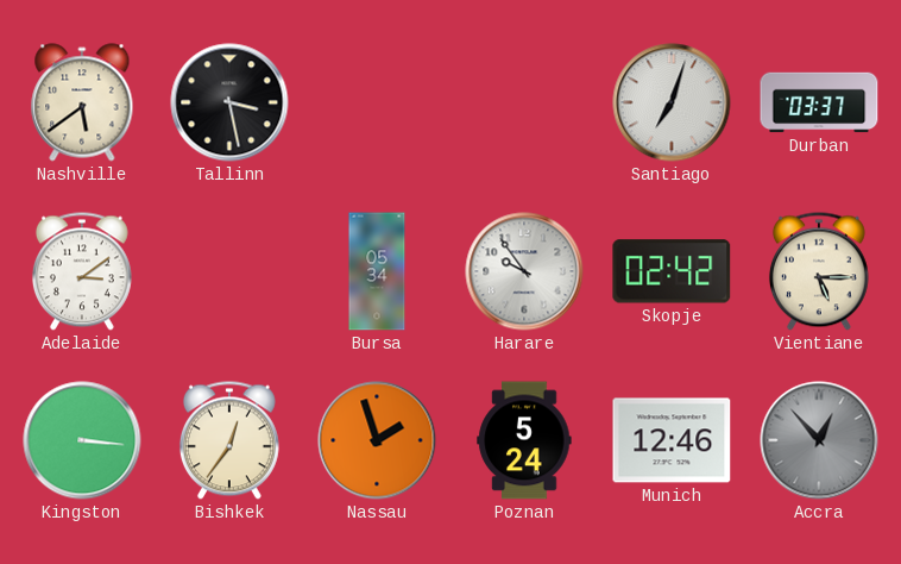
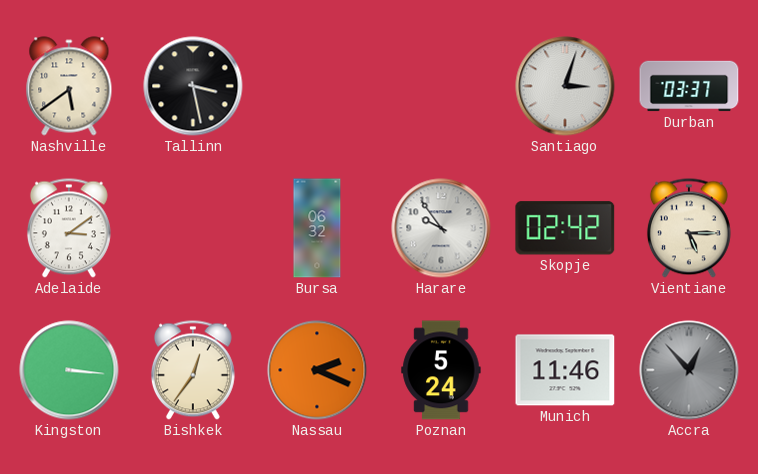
Santiago: 7:03 -> 3:03 (565, 86)
Bursa: 05:34 -> 06:32 (317, 228)
Nassau: 1:57 -> 2:19 (317, 370)
Munich: 12:46 -> 11:46 (565, 370)
